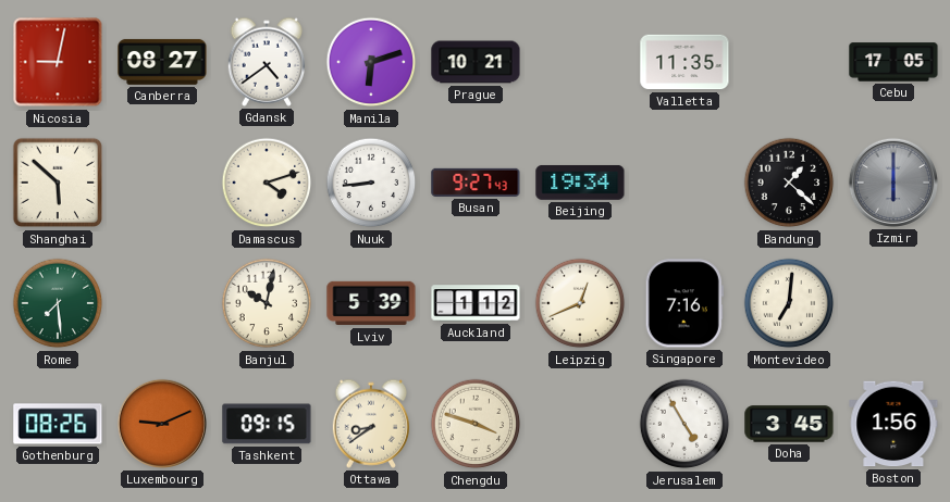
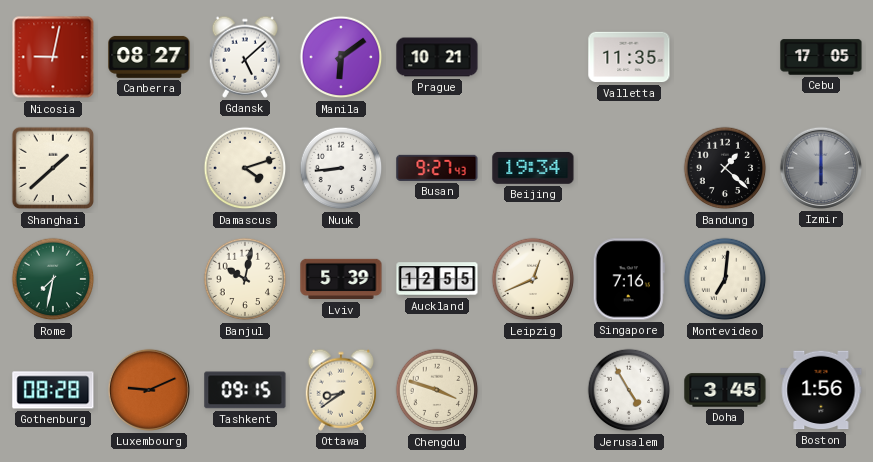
Gdansk: 4:39 -> 5:08 (245, 57)
Manila: 6:12 -> 6:09 (341, 57)
Shanghai: 5:52 -> 1:38 (53, 168)
Rome: 7:29 -> 7:32 (53, 279)
Auckland: 1:12 -> 12:55 (437, 279)
Gothenburg: 08:26 -> 08:28 (53, 390)
